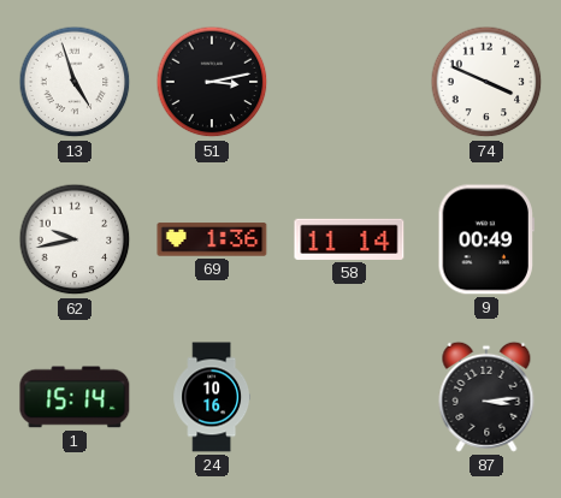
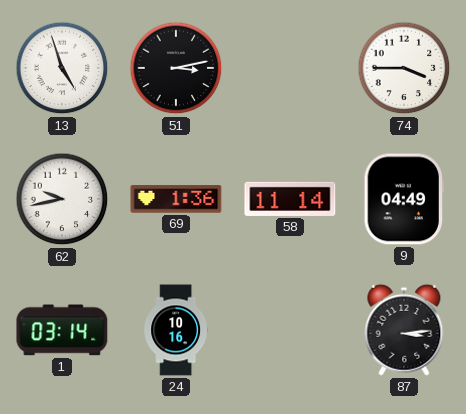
74: 3:49 -> 3:45 (404, 68)
9: 00:49 -> 04:49 (404, 199)
1: 15:14 -> 03:14 (62, 330)
